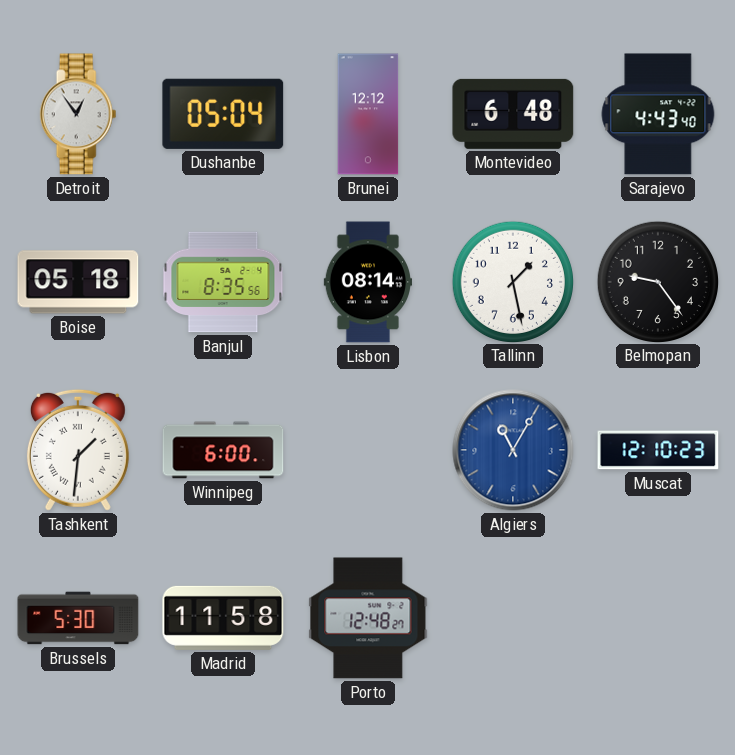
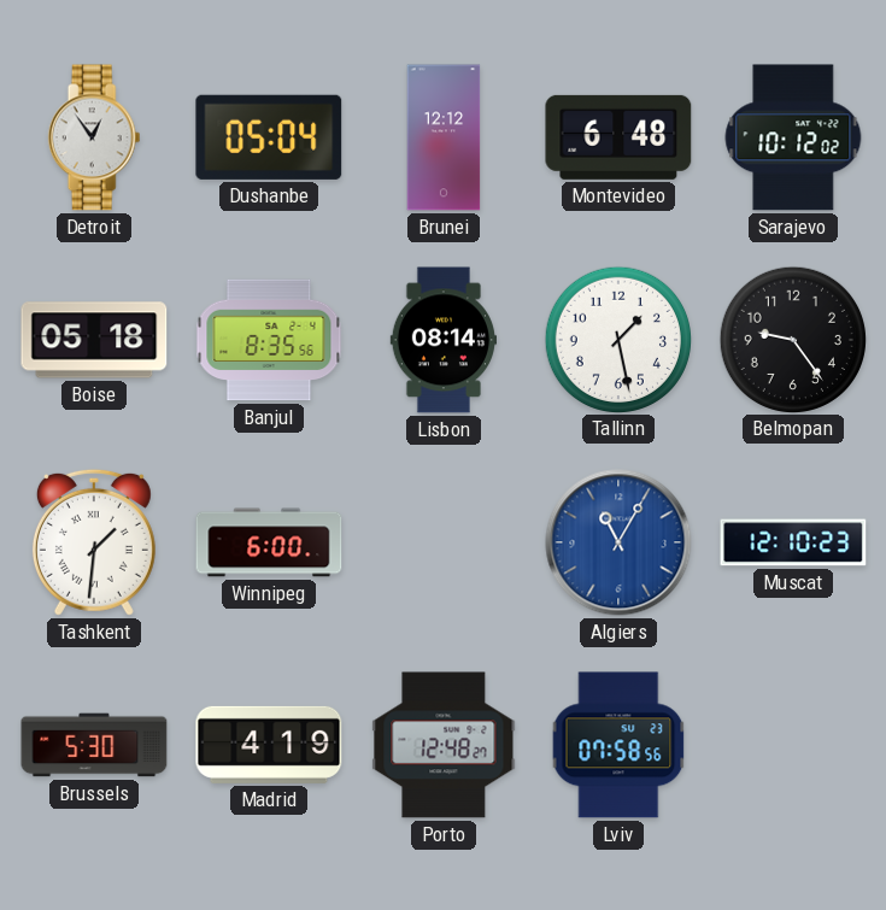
Sarajevo: 4:43 -> 10:12 (793, 137)
Madrid: 11:58 -> 4:19 (269, 745)
Lviv: none -> 07:58 (618, 745)
